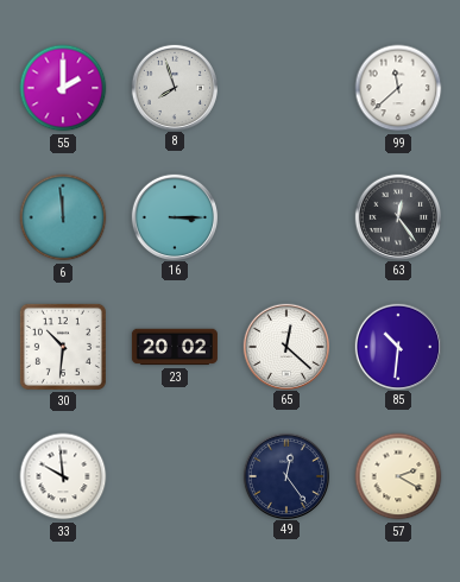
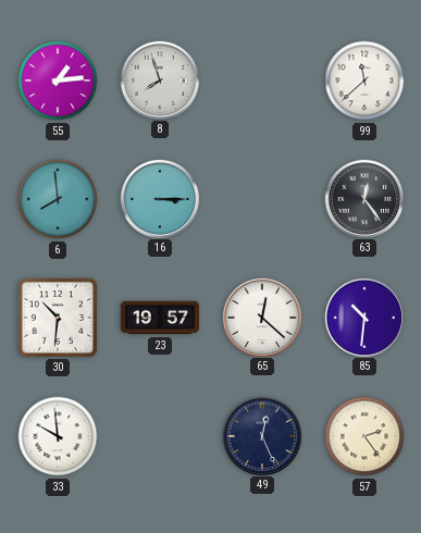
55: 2:00 -> 1:14 (58, 80)
6: 11:59 -> 7:59 (58, 199)
23: 20:02 -> 19:57 (160, 318)
49: 12:24 -> 12:26 (261, 435)
57: 2:20 -> 2:24 (364, 436)
